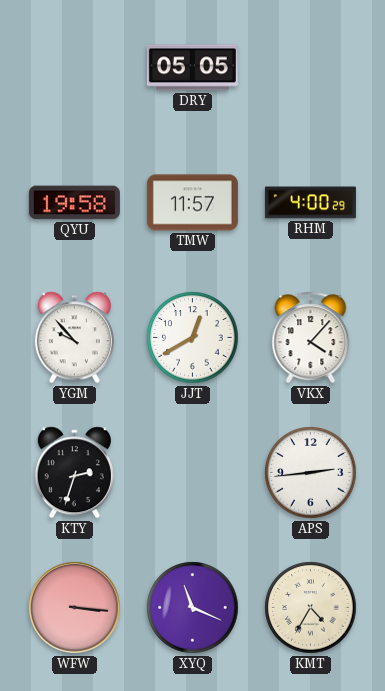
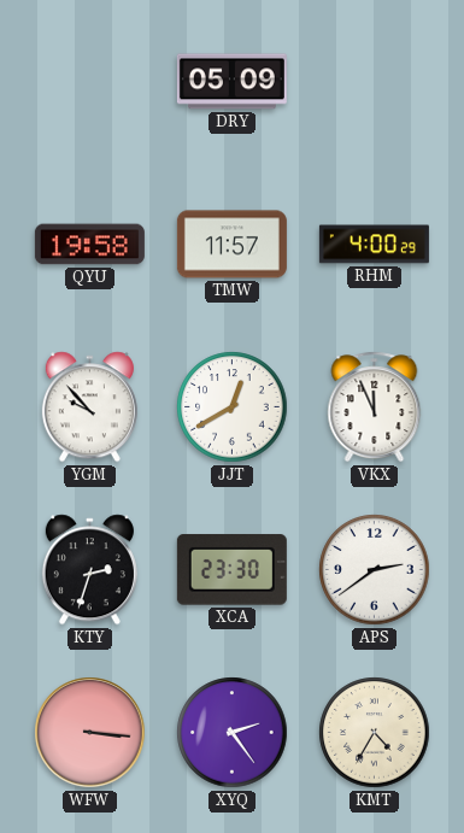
DRY: 05:05 -> 05:09 (231, 82)
VKX: 4:07 -> 11:56 (375, 407)
XCA: none -> 23:30 (231, 570)
APS: 2:44 -> 2:39 (375, 570)
XYQ: 11:19 -> 2:24 (233, 733)
